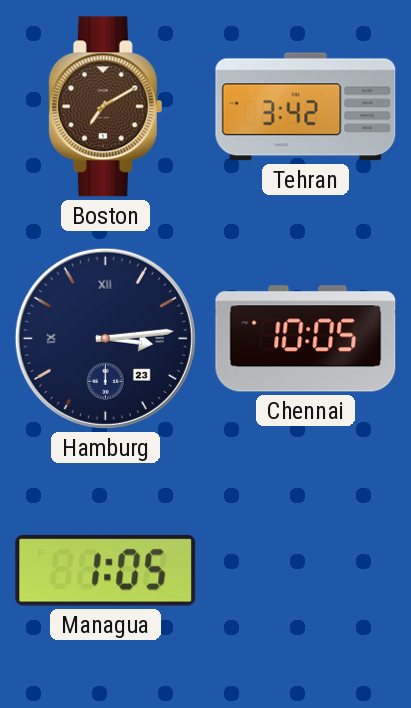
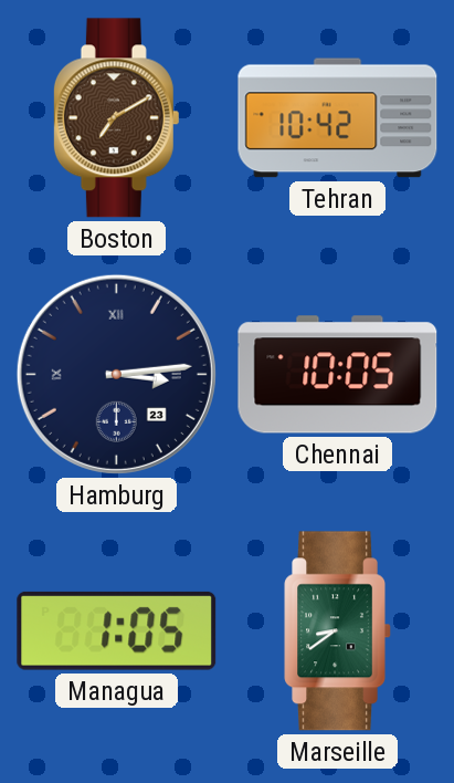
Tehran: 3:42 -> 10:42 (338, 118)
Marseille: none -> 8:39 (337, 631)
